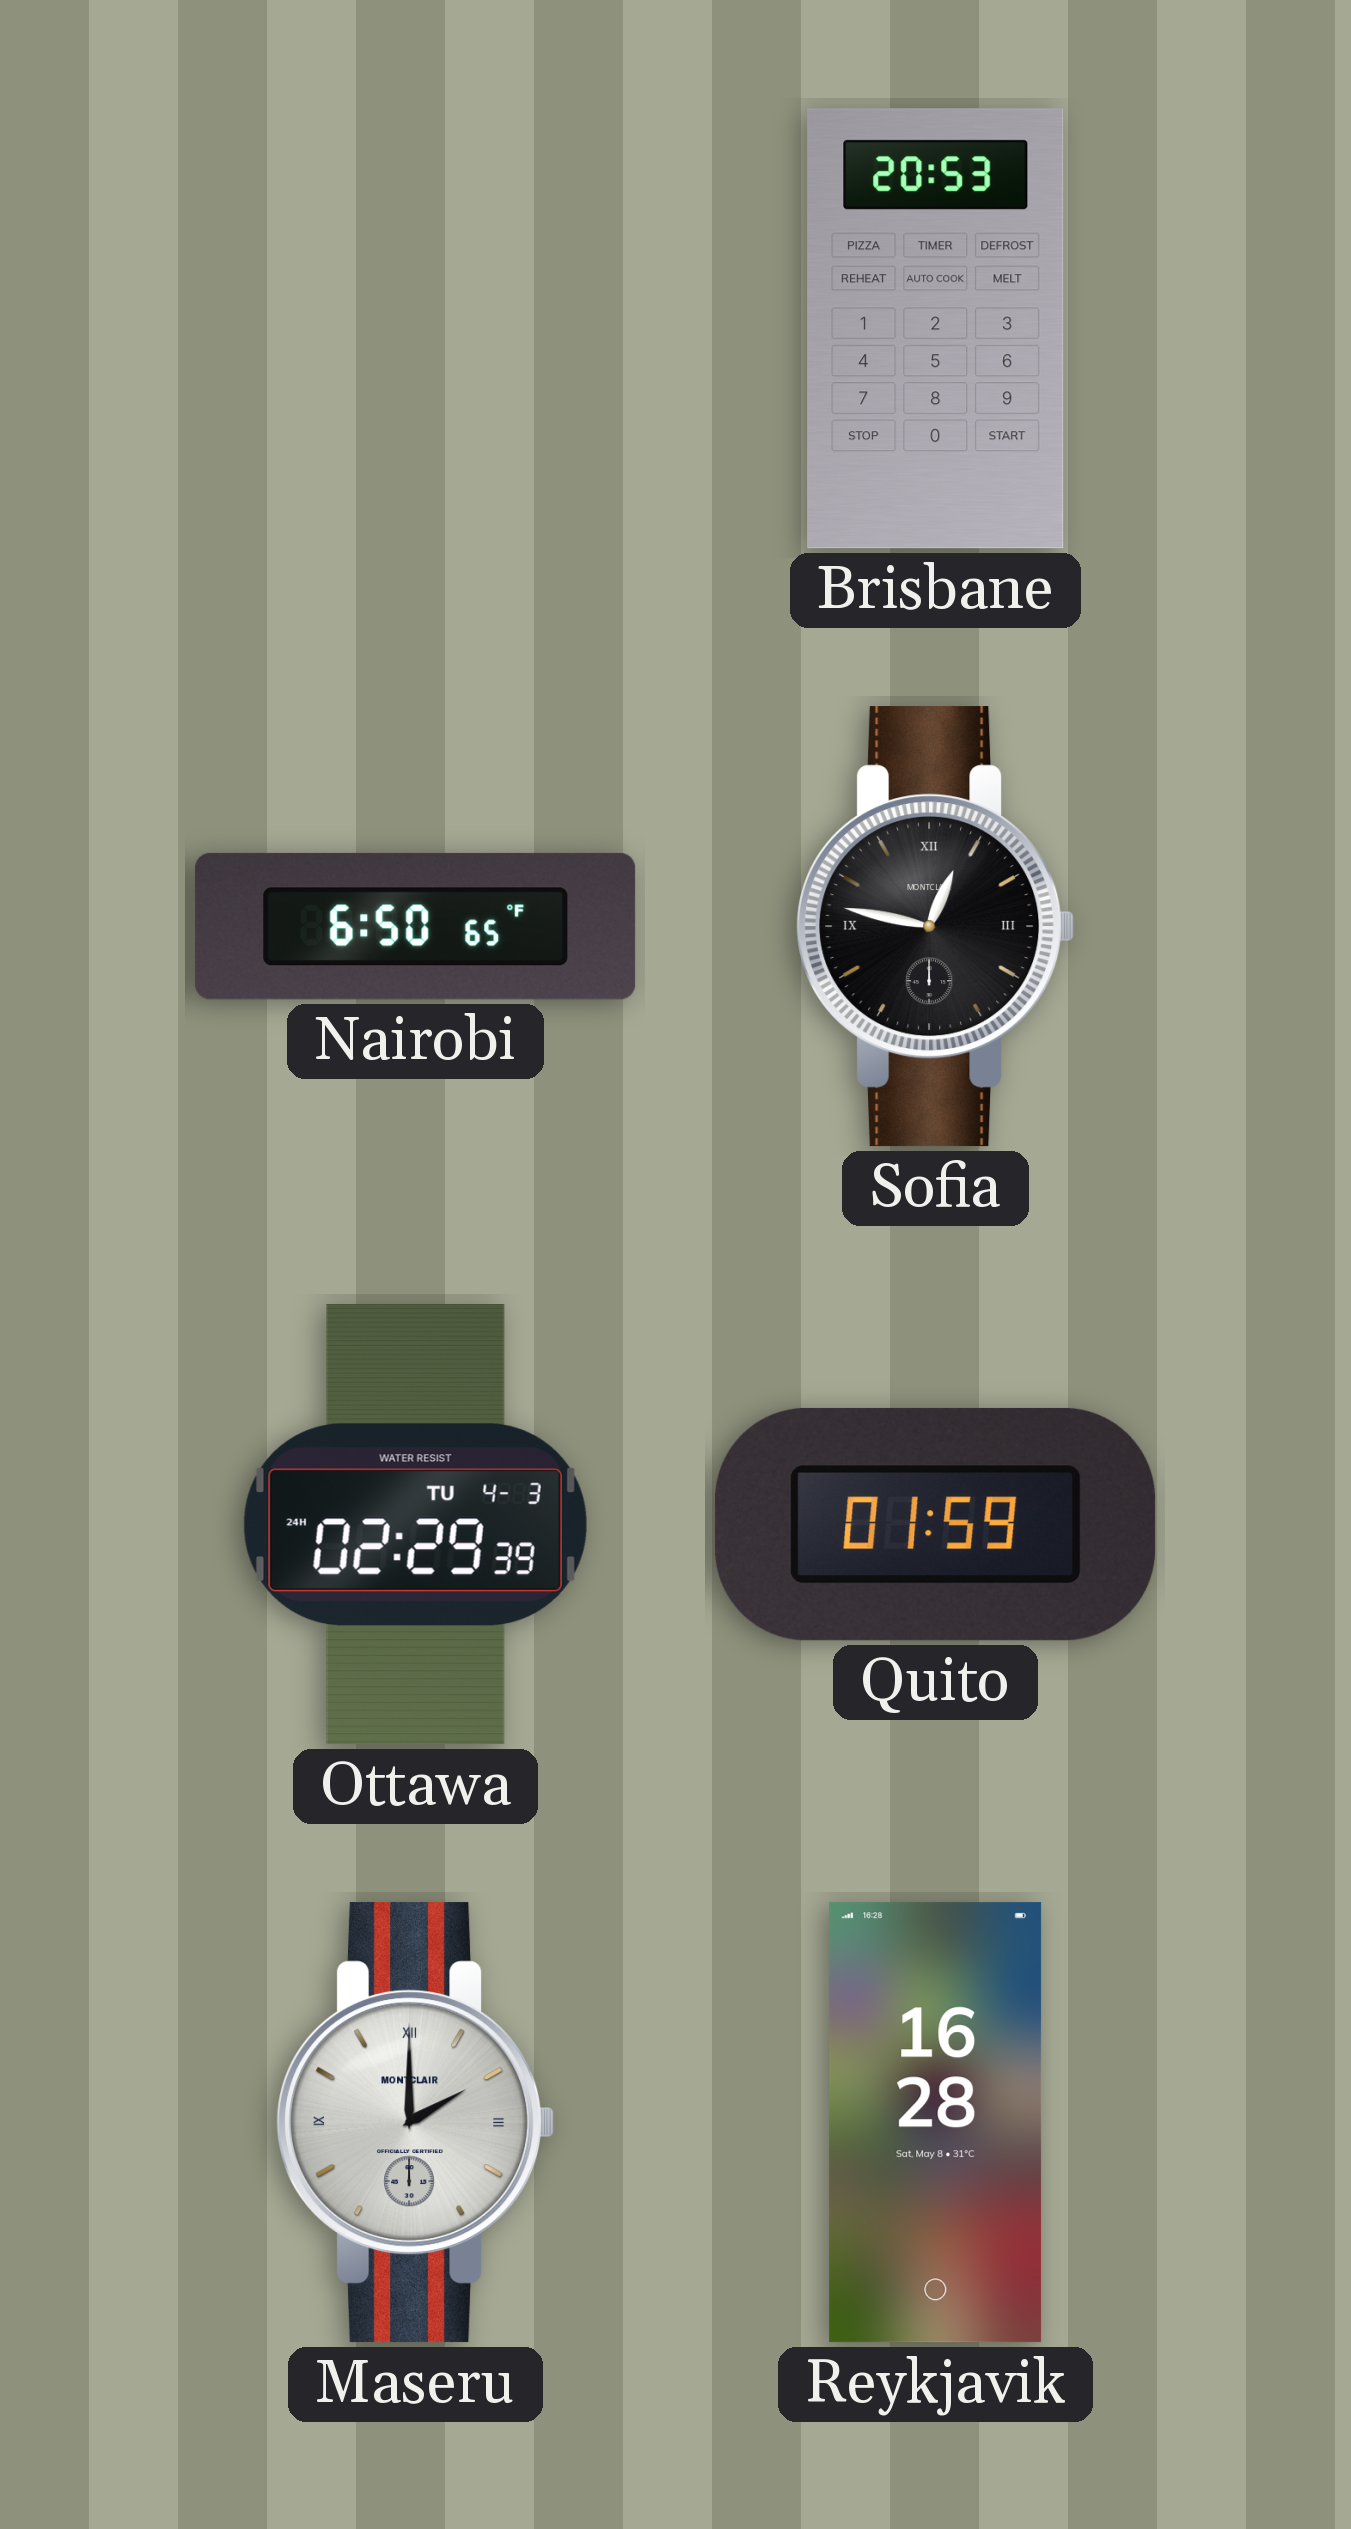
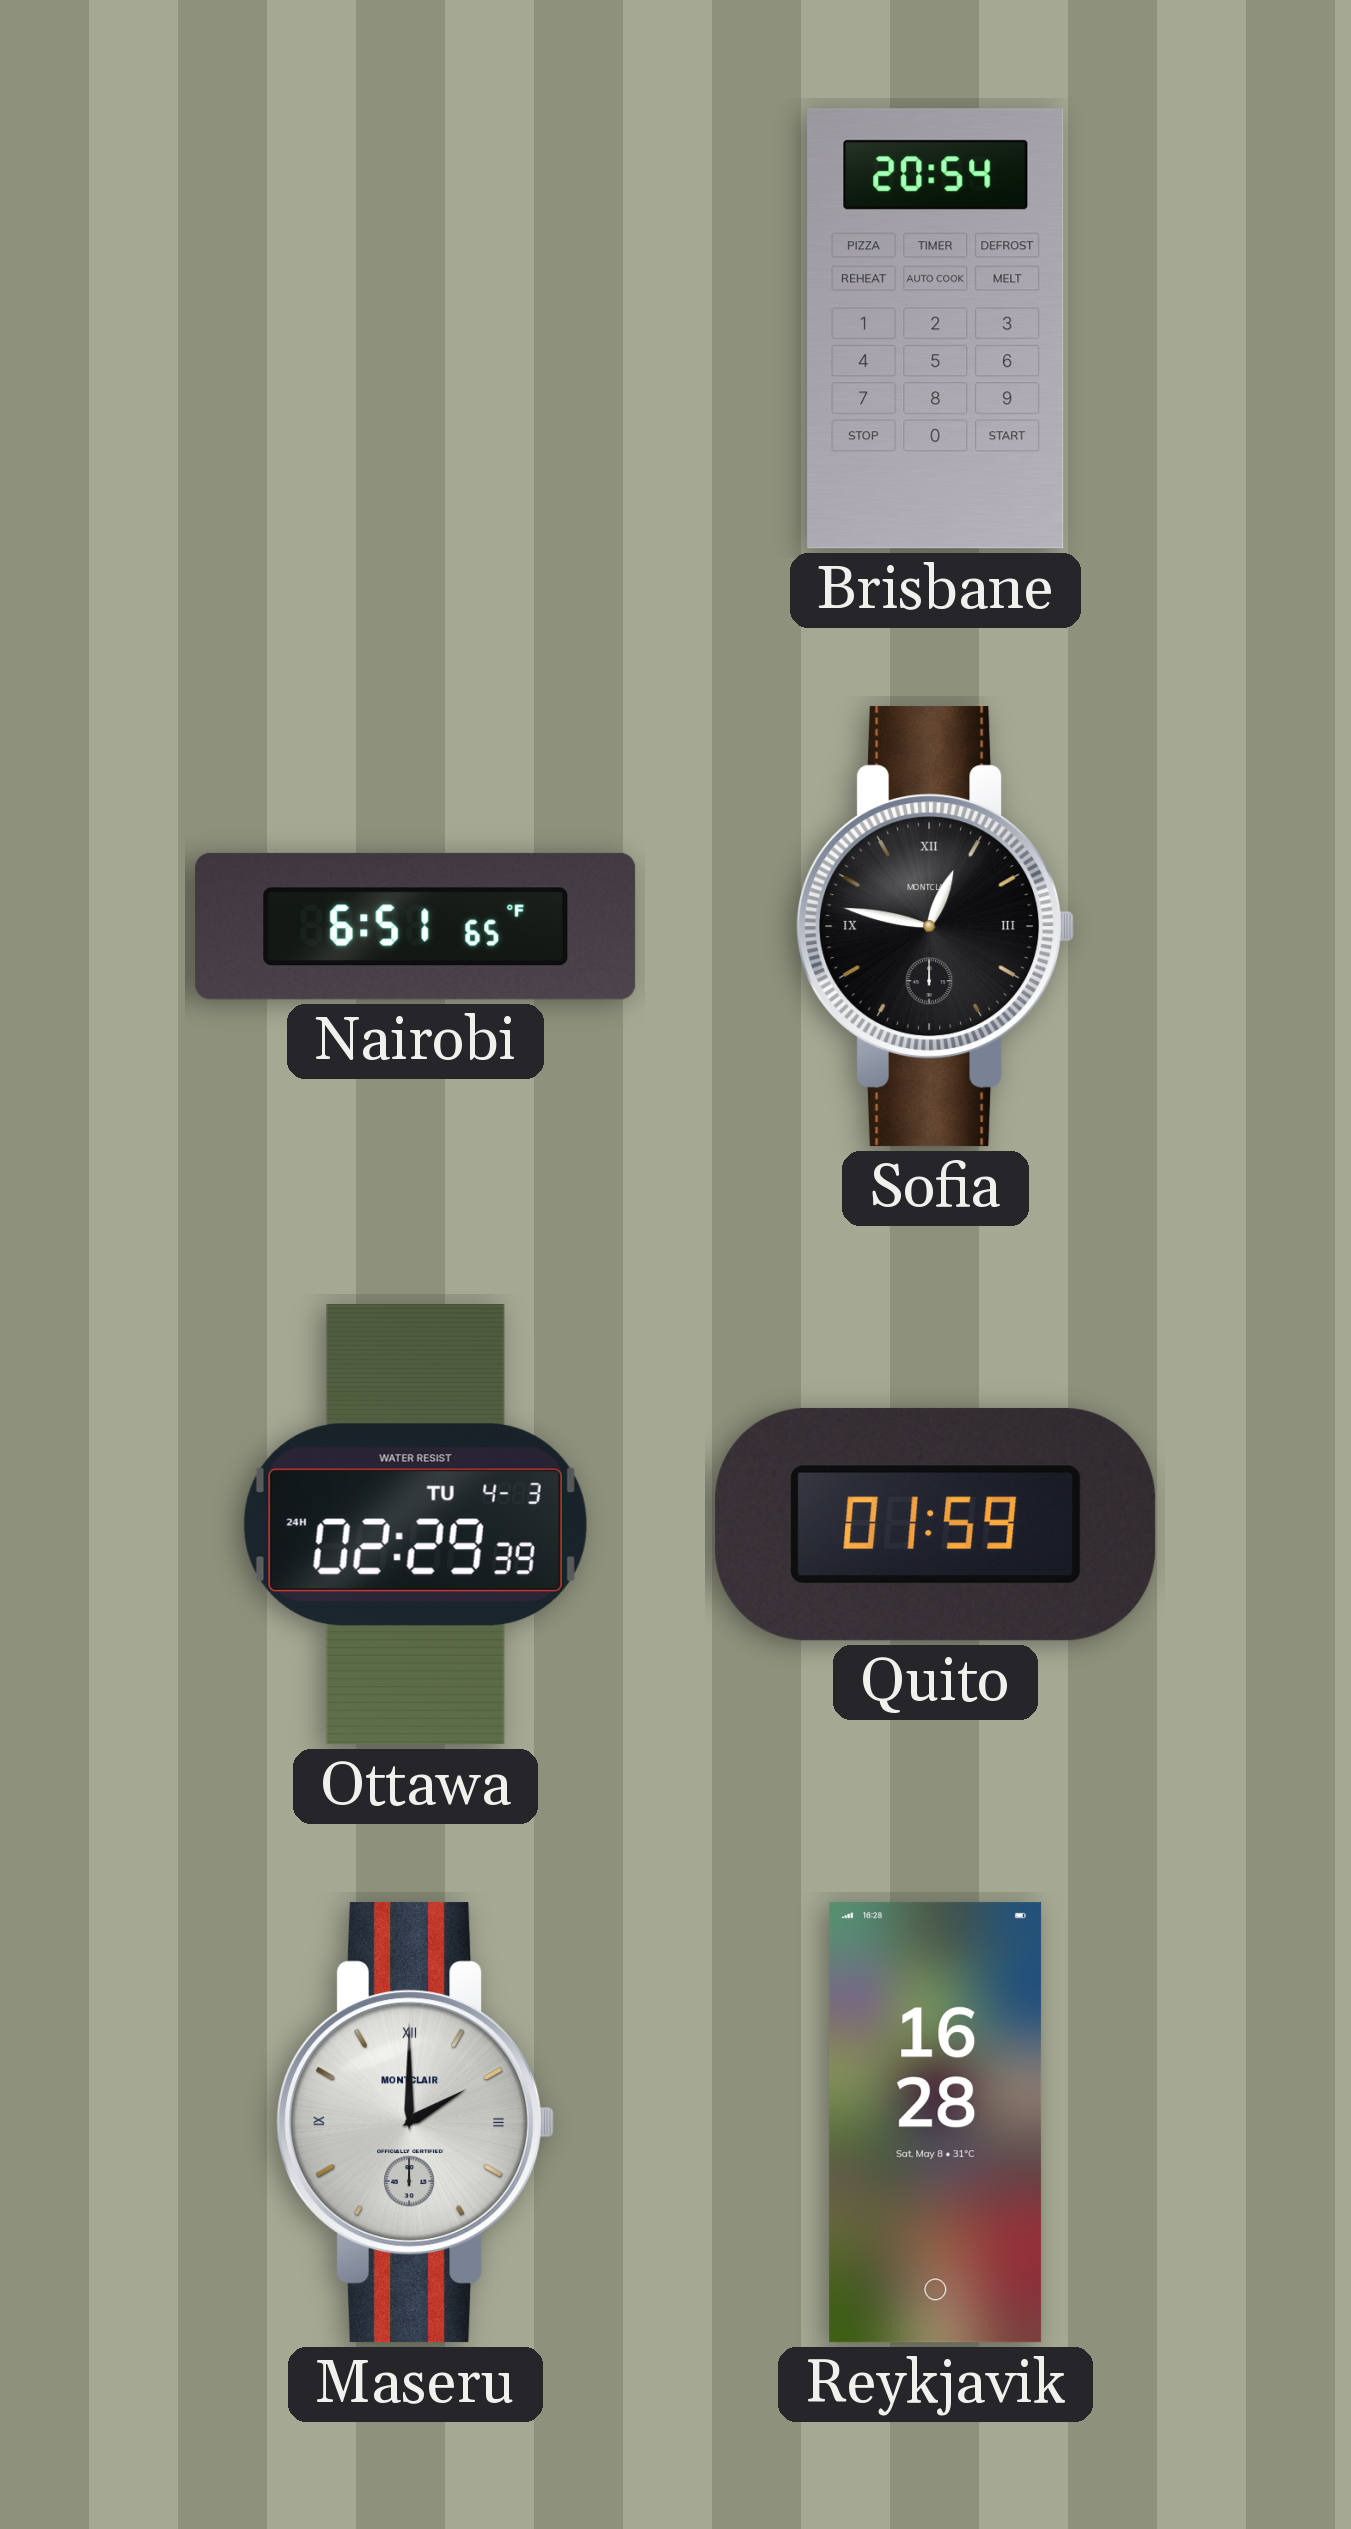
Brisbane: 20:53 -> 20:54 (936, 329)
Nairobi: 6:50 -> 6:51 (416, 926)
